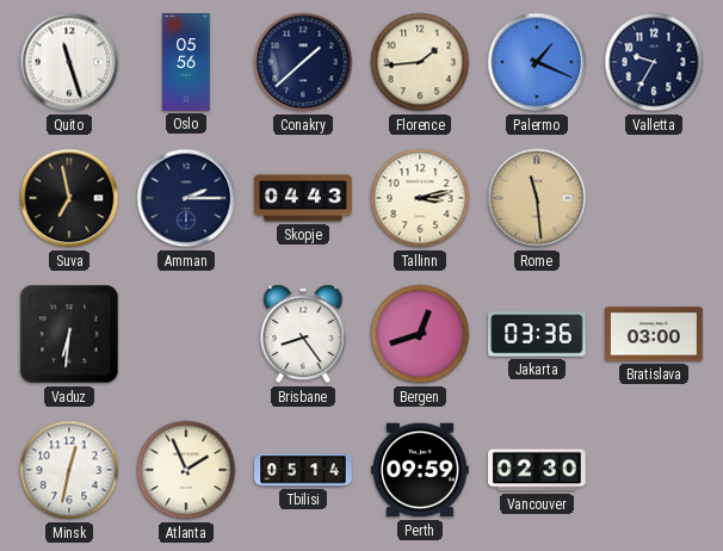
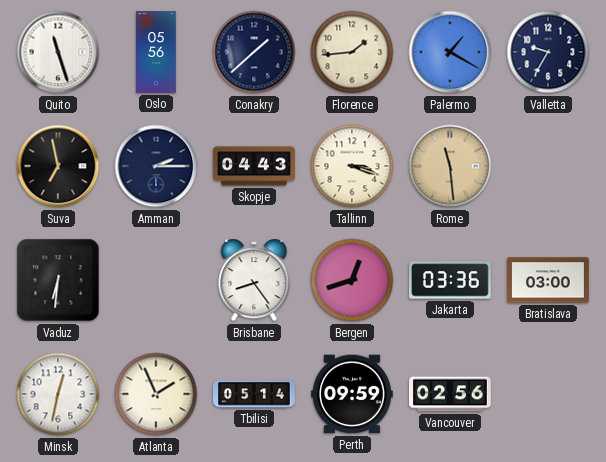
Palermo: 1:19 -> 1:20 (450, 52)
Tallinn: 3:13 -> 3:18 (352, 166)
Vancouver: 02:30 -> 02:56 (451, 394)
